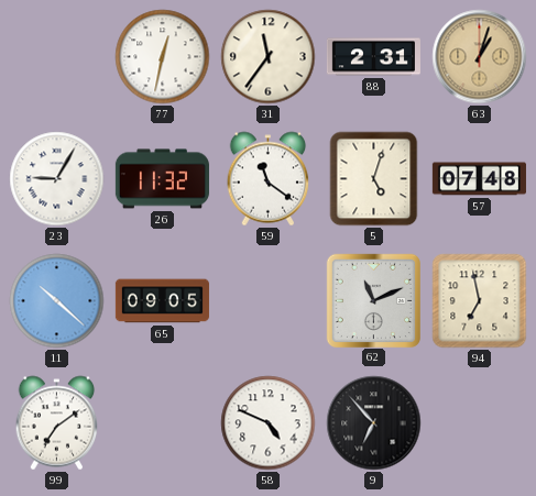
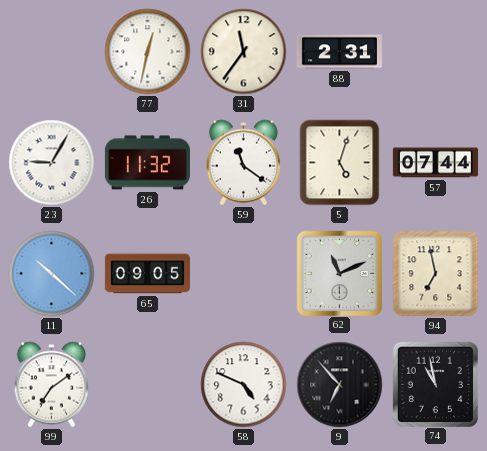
63: 1:03 -> none (480, 57)
57: 07:48 -> 07:44 (435, 163)
74: none -> 10:58 (435, 384)
